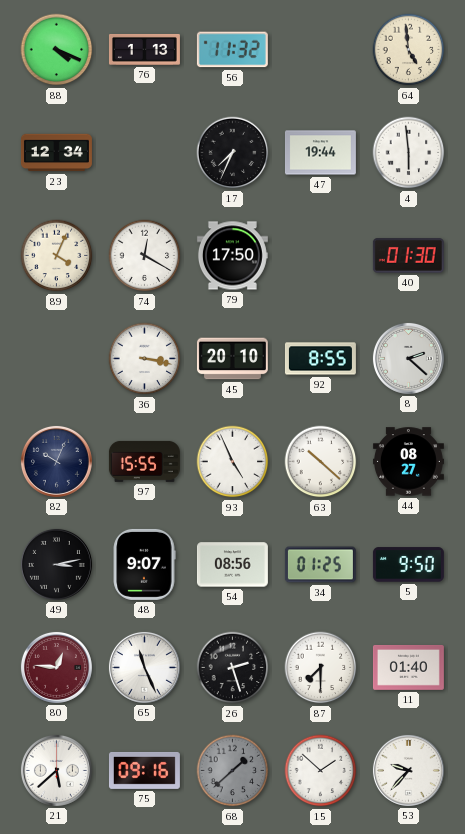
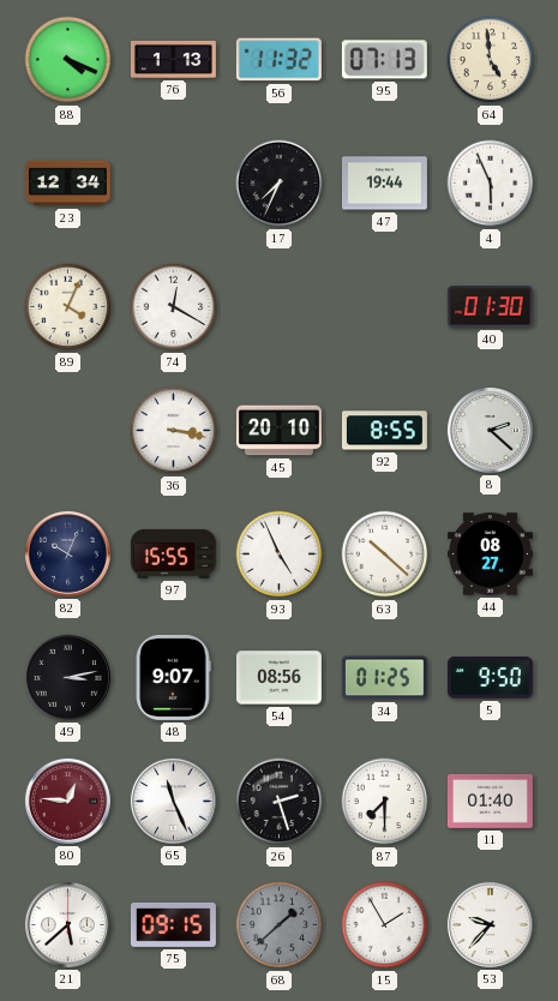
95: none -> 07:13 (384, 60)
4: 5:59 -> 5:56 (491, 184)
79: 17:50 -> none (232, 256)
75: 09:16 -> 09:15 (173, 924)
15: 1:52 -> 1:55 (385, 925)
